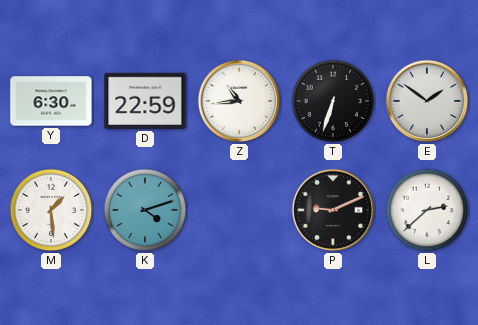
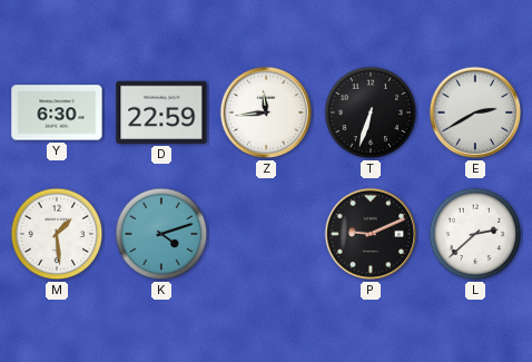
Z: 10:44 -> 11:44 (266, 112)
E: 1:51 -> 2:40 (475, 112)
